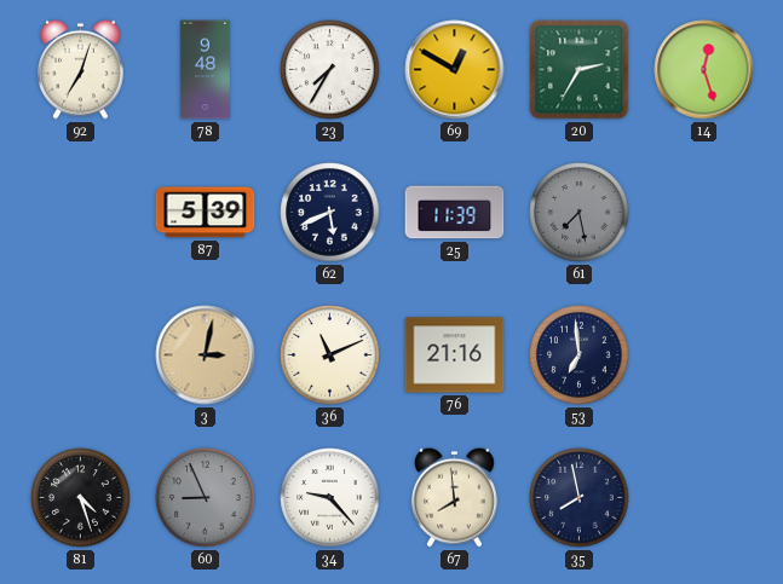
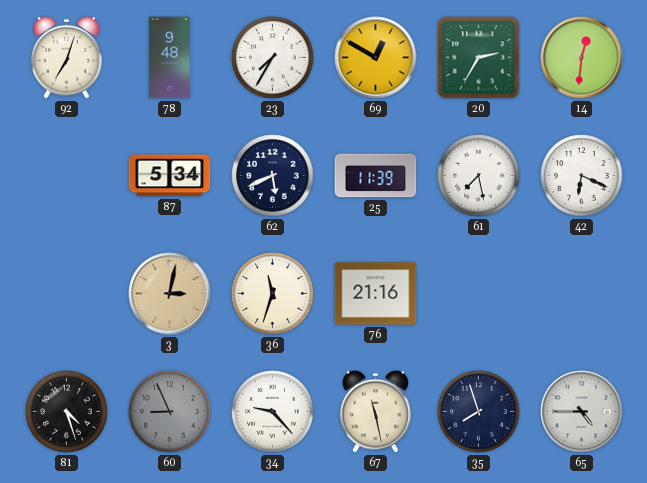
14: 12:27 -> 12:31 (582, 58)
87: 5:39 -> 5:34 (170, 176)
61 dial: grey -> white (479, 176)
42: none -> 6:19 (582, 176)
36: 11:11 -> 11:33 (273, 294)
53: 6:59 -> none (580, 355)
67: 7:59 -> 11:28 (376, 411)
35: 7:58 -> 7:57 (479, 412)
65: none -> 4:45 (582, 412)
